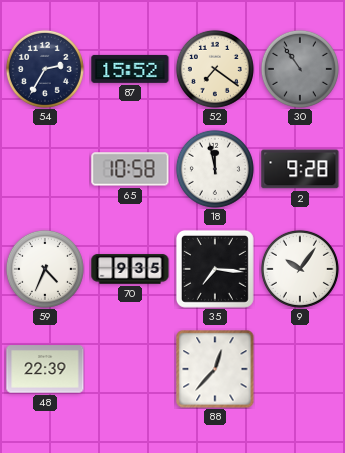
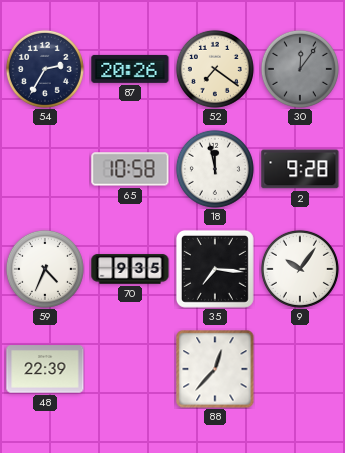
87: 15:52 -> 20:26 (130, 69)
30: 10:54 -> 12:06 (300, 69)
